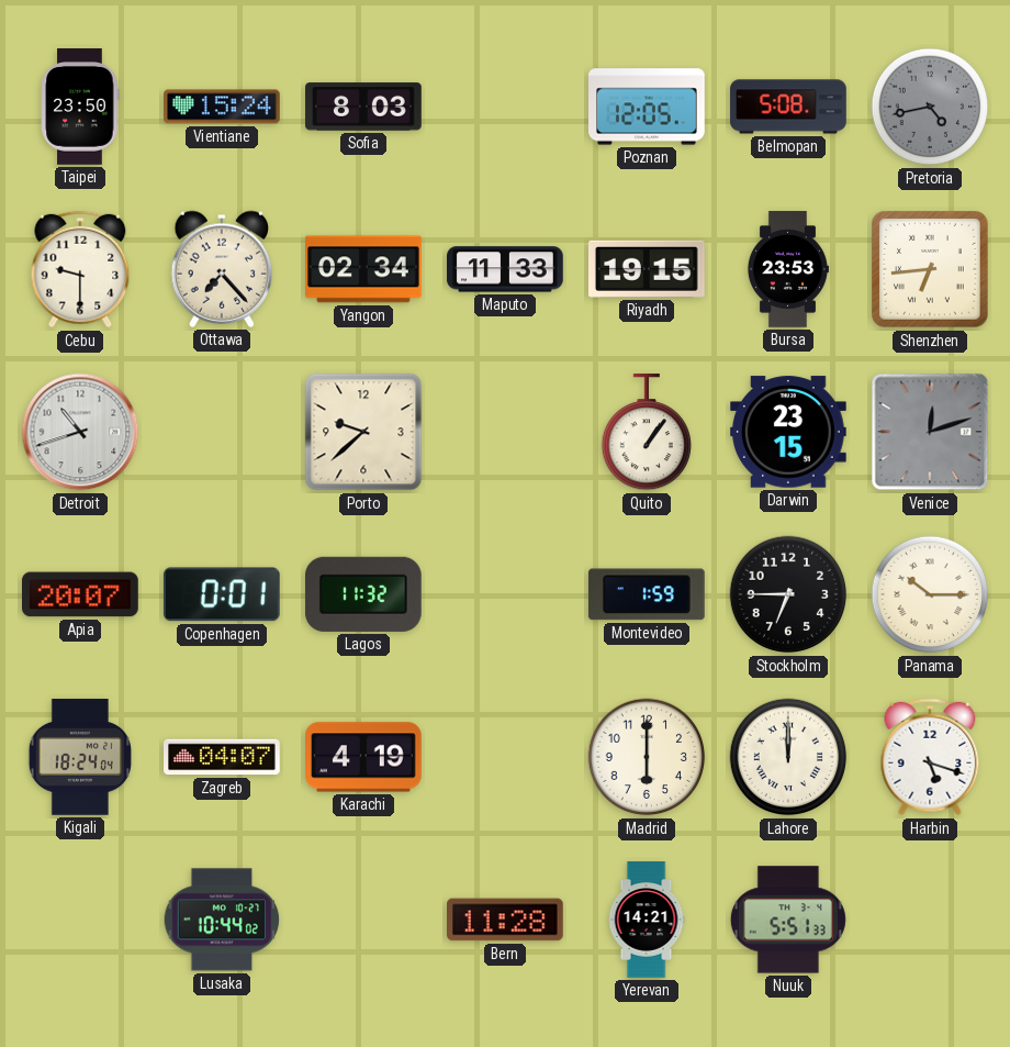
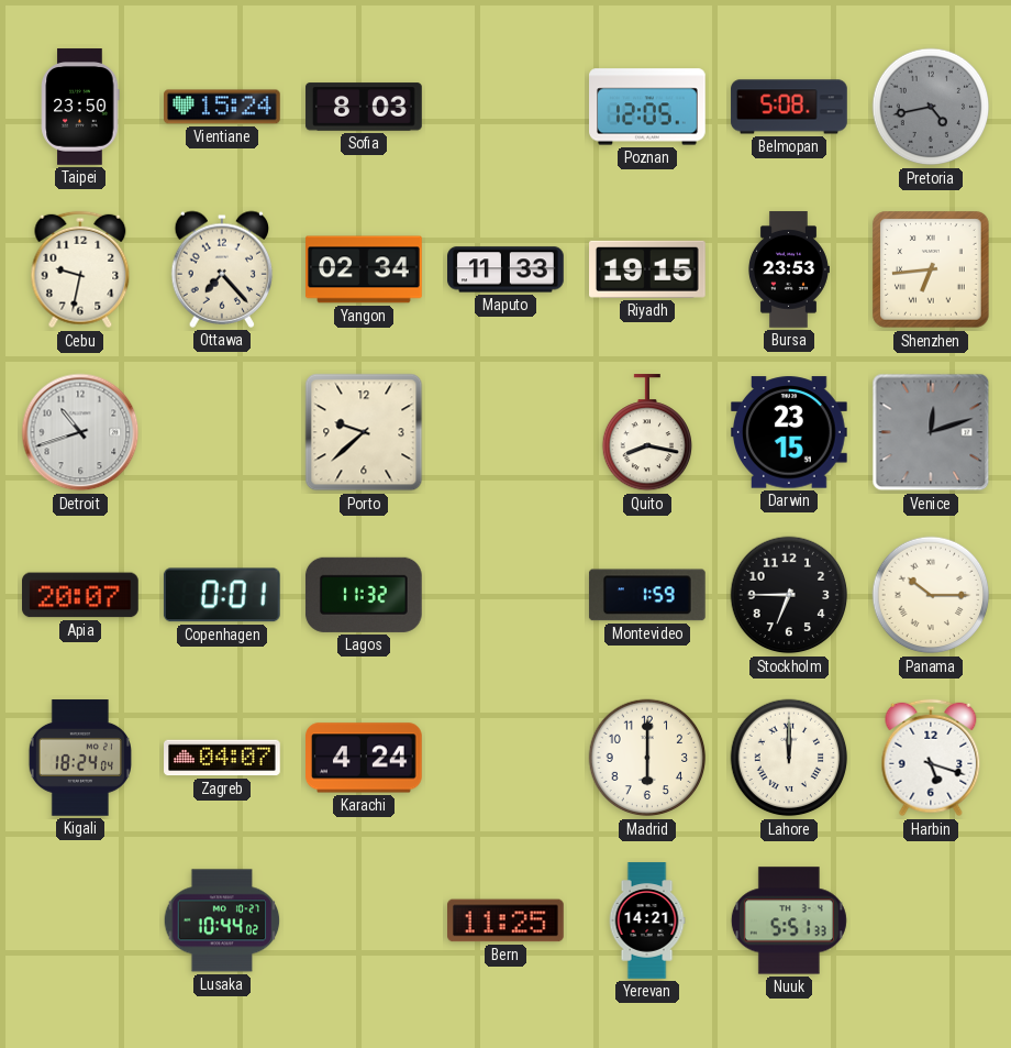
Cebu: 9:30 -> 9:32 (80, 269)
Quito: 1:06 -> 8:17 (646, 433)
Karachi: 4:19 -> 4:24 (365, 758)
Bern: 11:28 -> 11:25 (507, 920)
